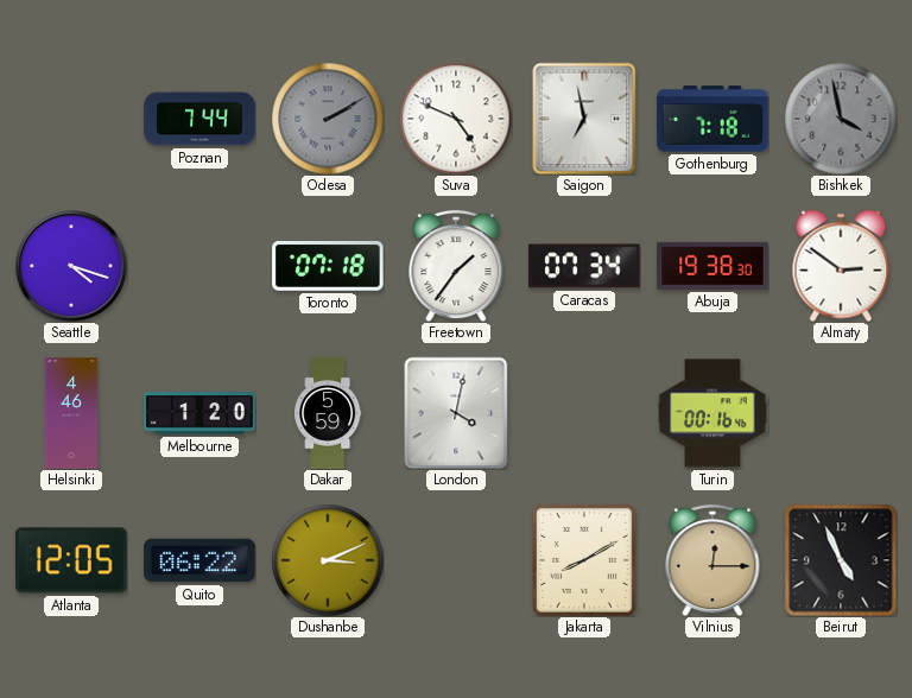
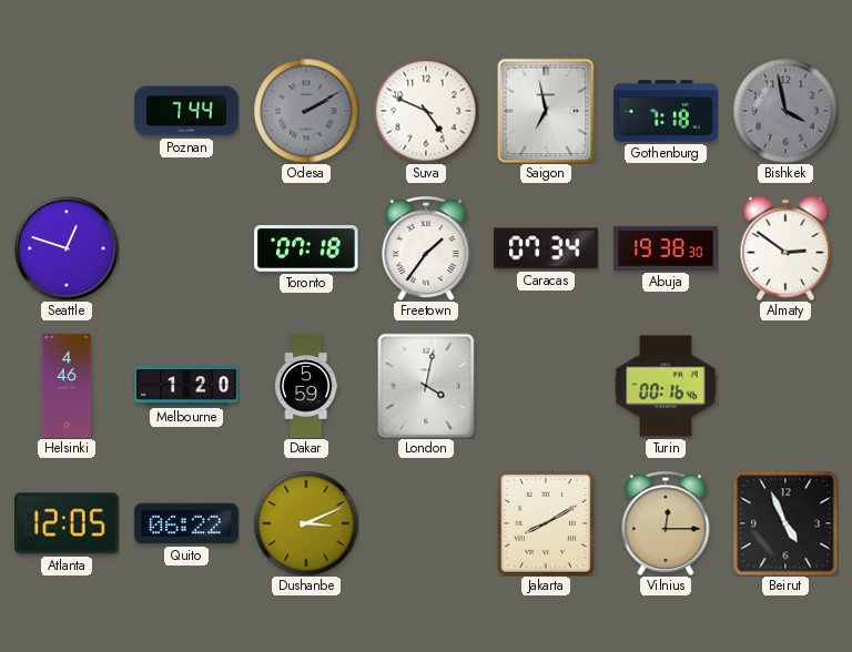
Seattle: 4:18 -> 12:48 (67, 248)
